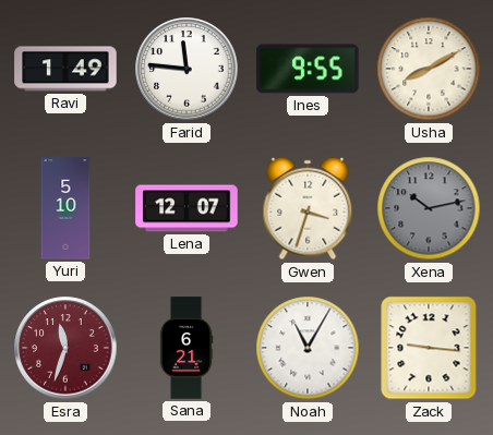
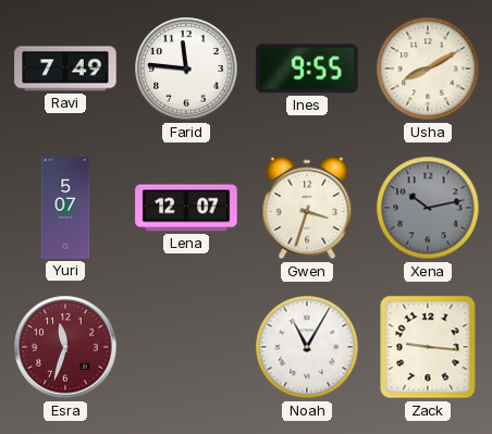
Ravi: 1:49 -> 7:49 (65, 69)
Yuri: 5:10 -> 5:07 (65, 208)
Sana: 6:21 -> none (187, 348)
